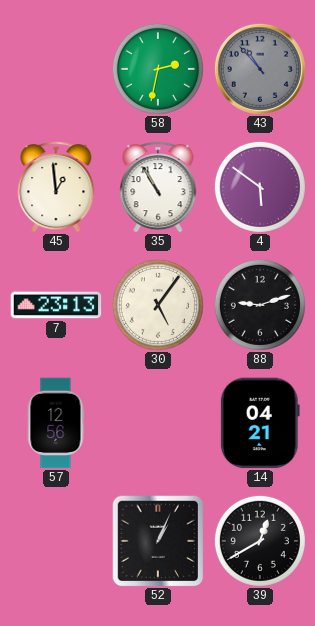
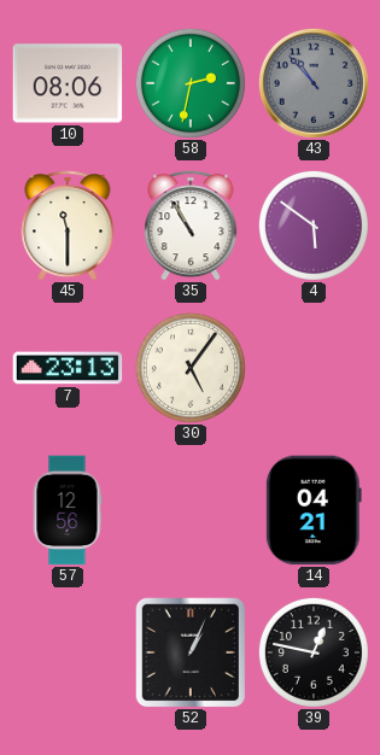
10: none -> 08:06 (68, 83)
45: 12:59 -> 11:30 (68, 226)
88: 9:12 -> none (260, 305)
39: 12:40 -> 12:47 (314, 652)
